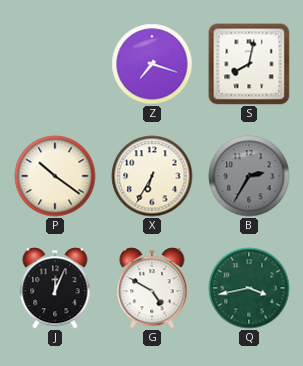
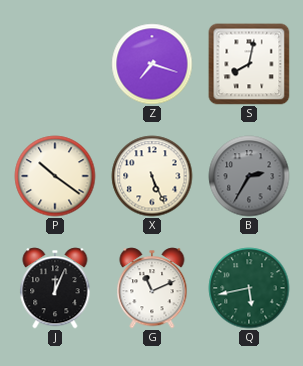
X: 6:35 -> 5:26 (152, 176)
G: 4:50 -> 11:11 (152, 288)
Q: 3:43 -> 5:43 (249, 288)
